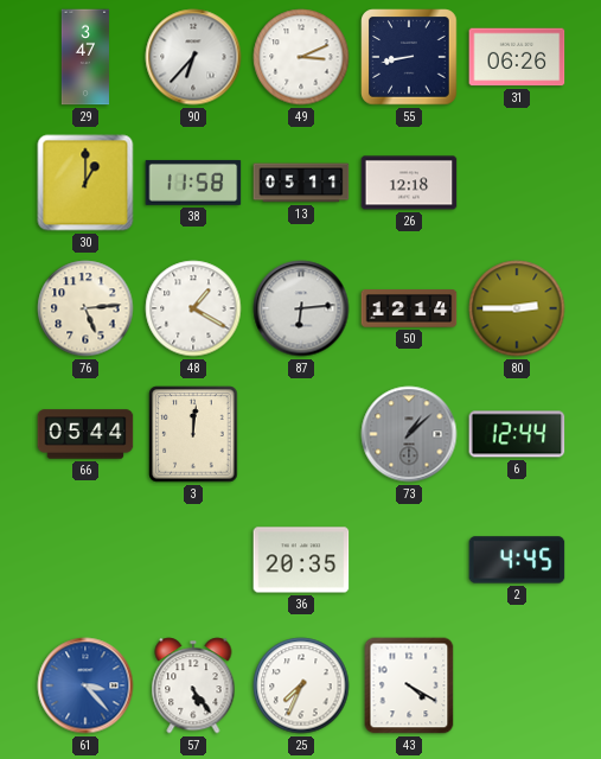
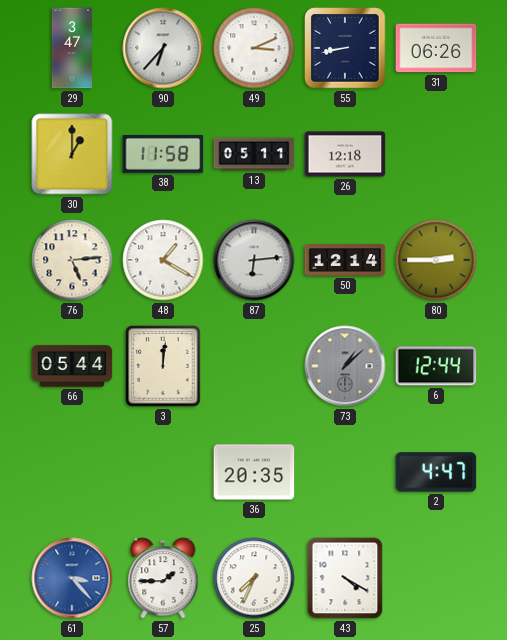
2: 4:45 -> 4:47 (436, 472)
57: 5:24 -> 1:45 (163, 578)
